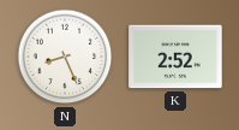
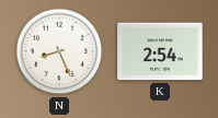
K: 2:52 -> 2:54 (160, 51)
